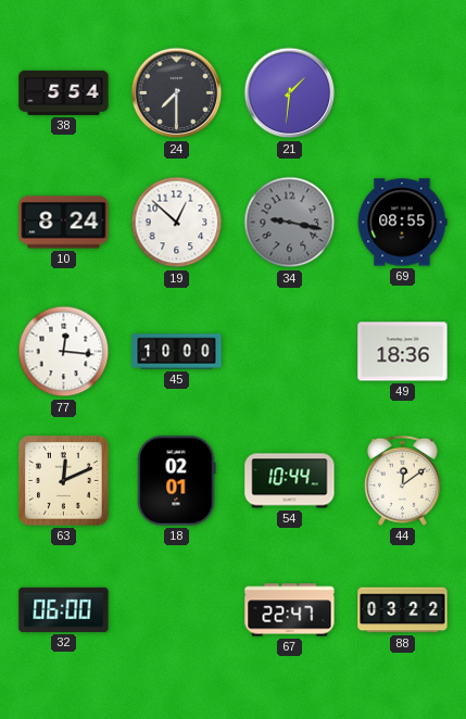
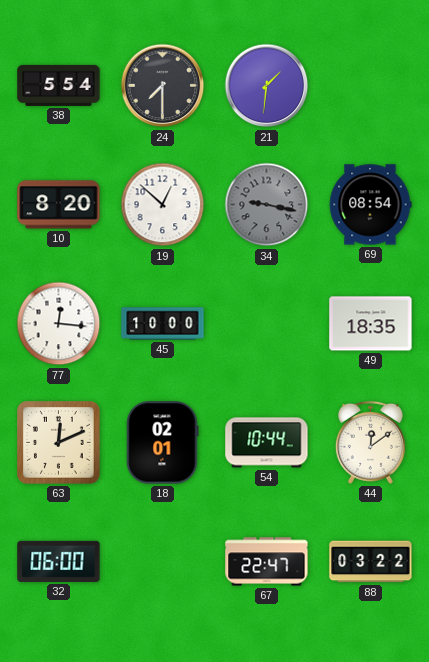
10: 8:24 -> 8:20 (59, 205)
69: 08:55 -> 08:54 (370, 205)
49: 18:36 -> 18:35 (371, 324)
